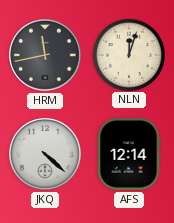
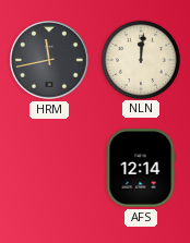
NLN: 12:03 -> 12:01 (140, 59)
JKQ: 4:22 -> none (45, 154)
